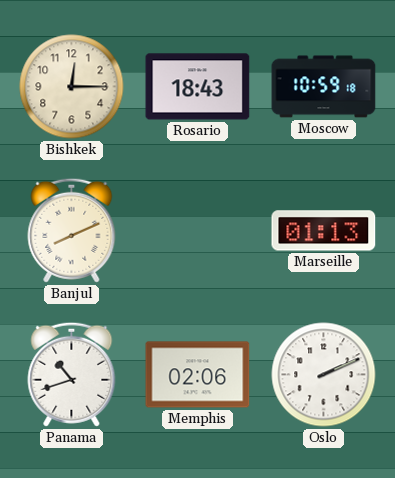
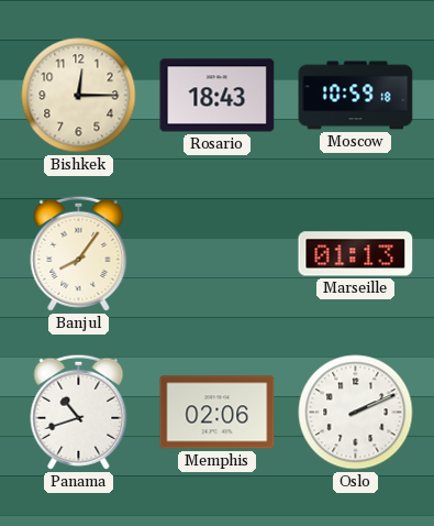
Banjul: 8:11 -> 8:06 (79, 253)
